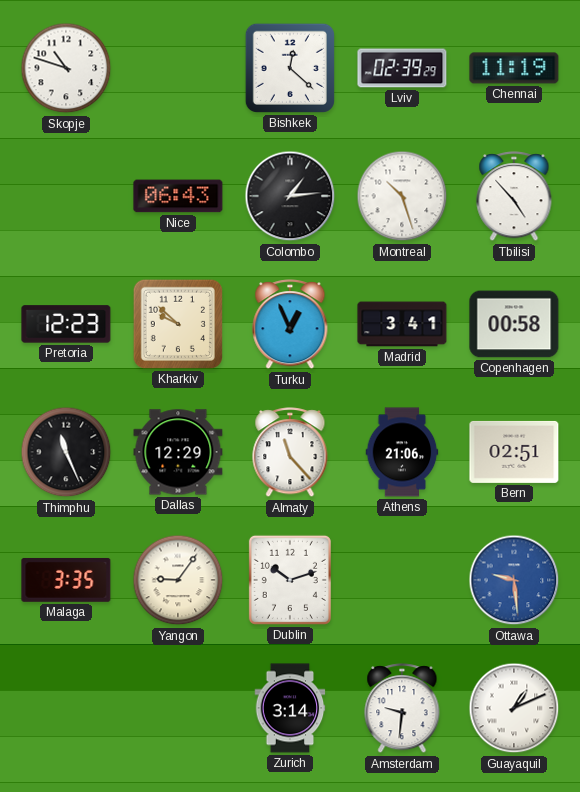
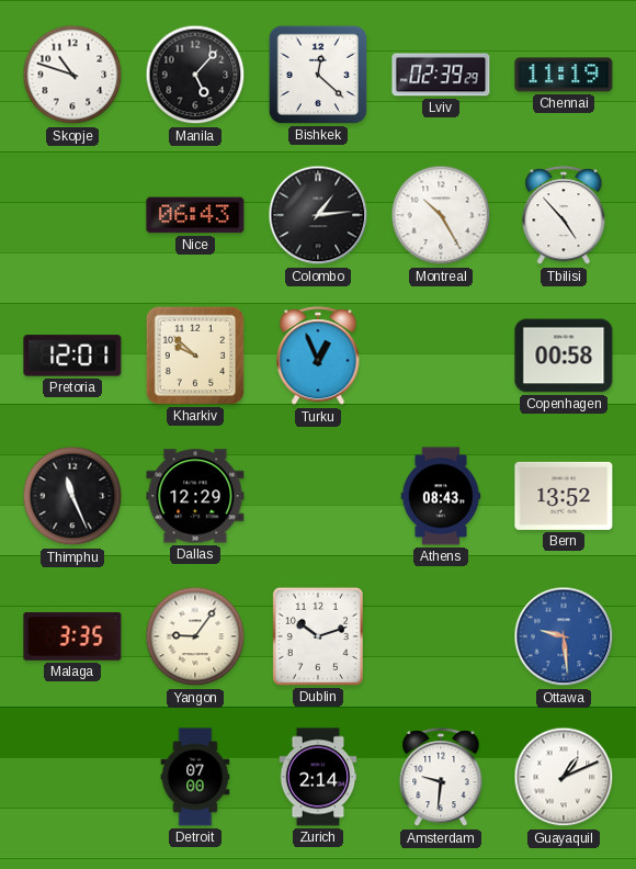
Manila: none -> 5:07 (195, 75)
Montreal: 10:27 -> 10:25 (441, 215)
Pretoria: 12:23 -> 12:01 (72, 356)
Madrid: 3:41 -> none (402, 324)
Almaty: 11:23 -> none (290, 453)
Athens: 21:06 -> 08:43 (441, 496)
Bern: 02:51 -> 13:52 (564, 496)
Detroit: none -> 07:00 (195, 777)
Zurich: 3:14 -> 2:14 (318, 777)
